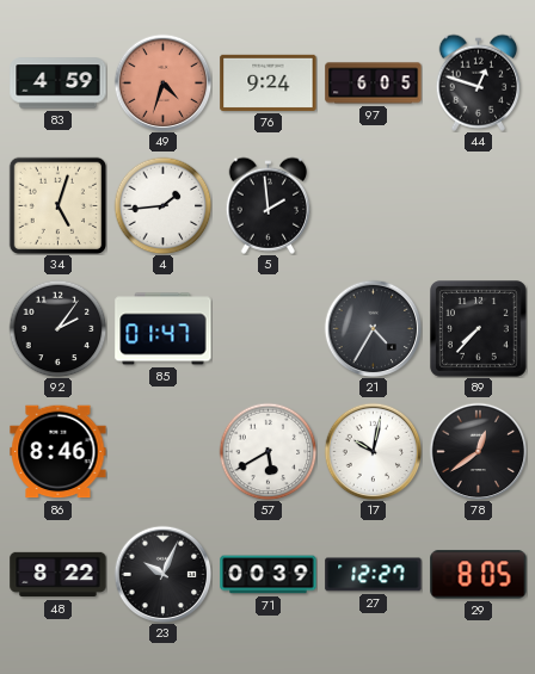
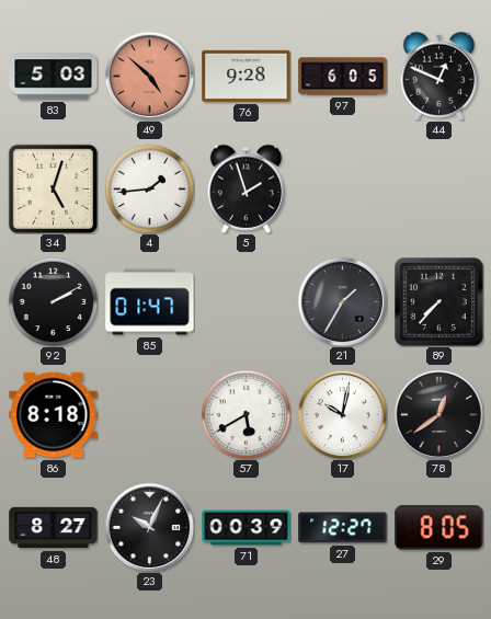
83: 4:59 -> 5:03 (54, 77)
49: 4:33 -> 4:52 (149, 76)
76: 9:24 -> 9:28 (247, 76)
44: 12:48 -> 12:49 (439, 76)
5: 1:59 -> 1:57 (247, 188)
92: 2:06 -> 2:10 (53, 301)
21: 4:35 -> 1:35 (342, 301)
86: 8:46 -> 8:18 (54, 415)
48: 8:22 -> 8:27 (54, 528)
